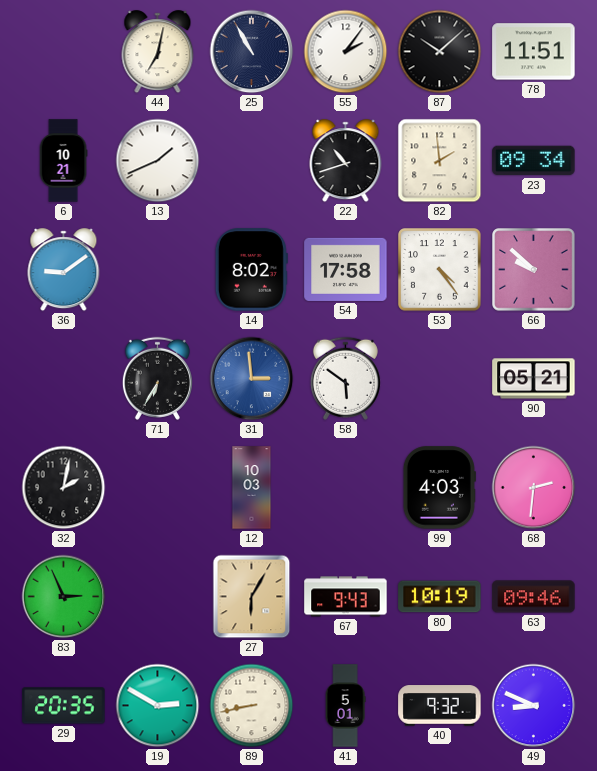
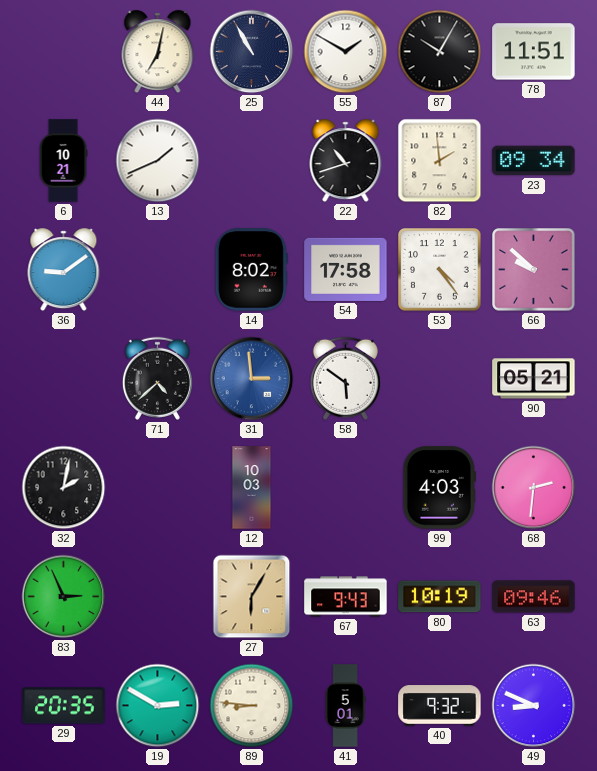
55: 2:06 -> 1:50 (346, 52)
87: 10:08 -> 10:05 (440, 52)
71: 6:35 -> 4:38 (157, 378)
89: 8:43 -> 8:46 (252, 706)
